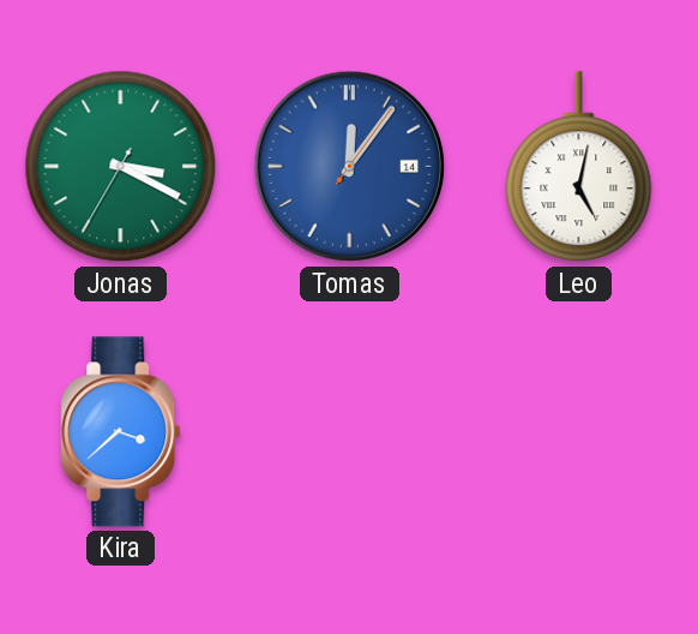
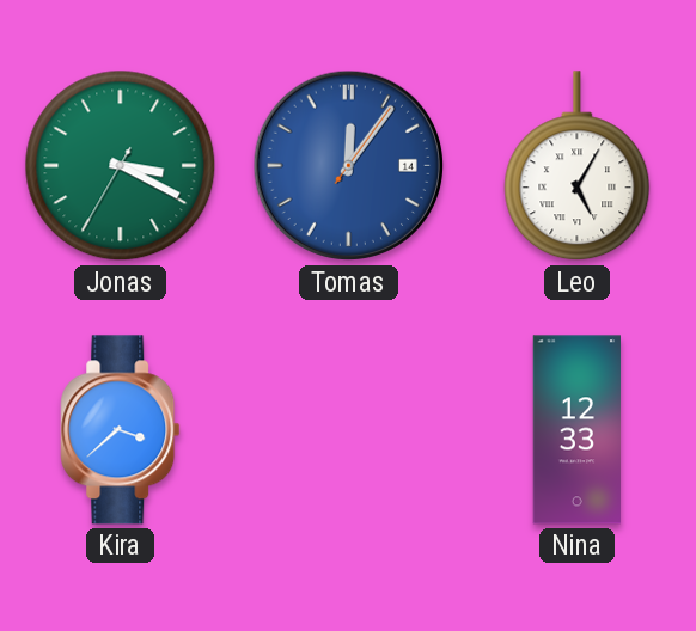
Leo: 5:02 -> 5:05 (578, 166)
Nina: none -> 12:33 (576, 430)
